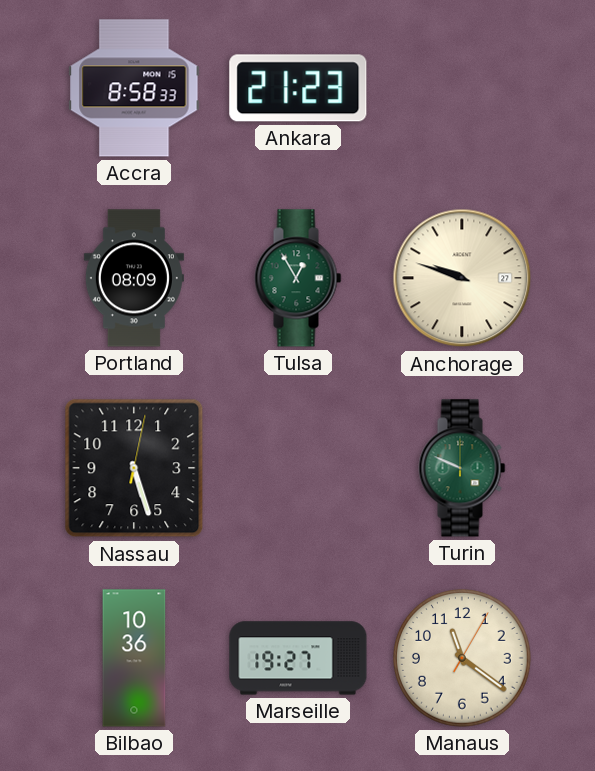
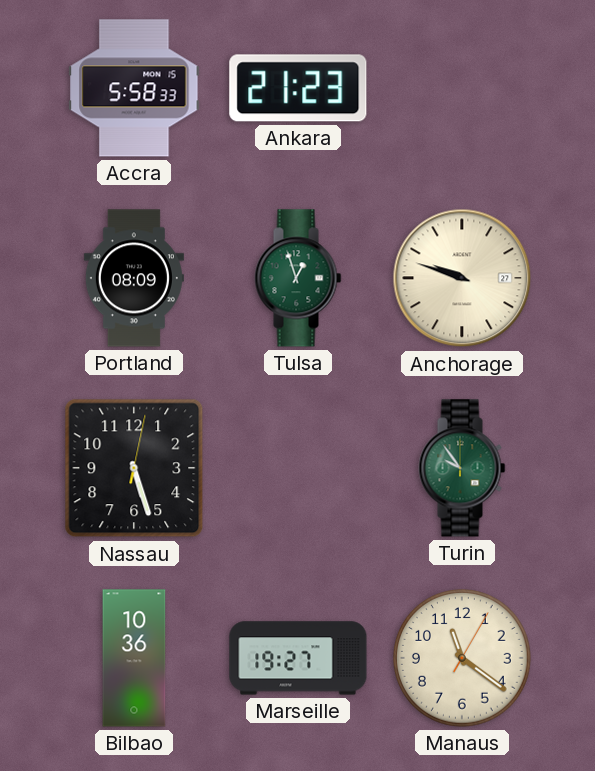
Accra: 8:58 -> 5:58 (134, 88)
Tulsa: 12:55 -> 12:57 (298, 278)
Turin: 9:49 -> 9:54 (462, 468)
